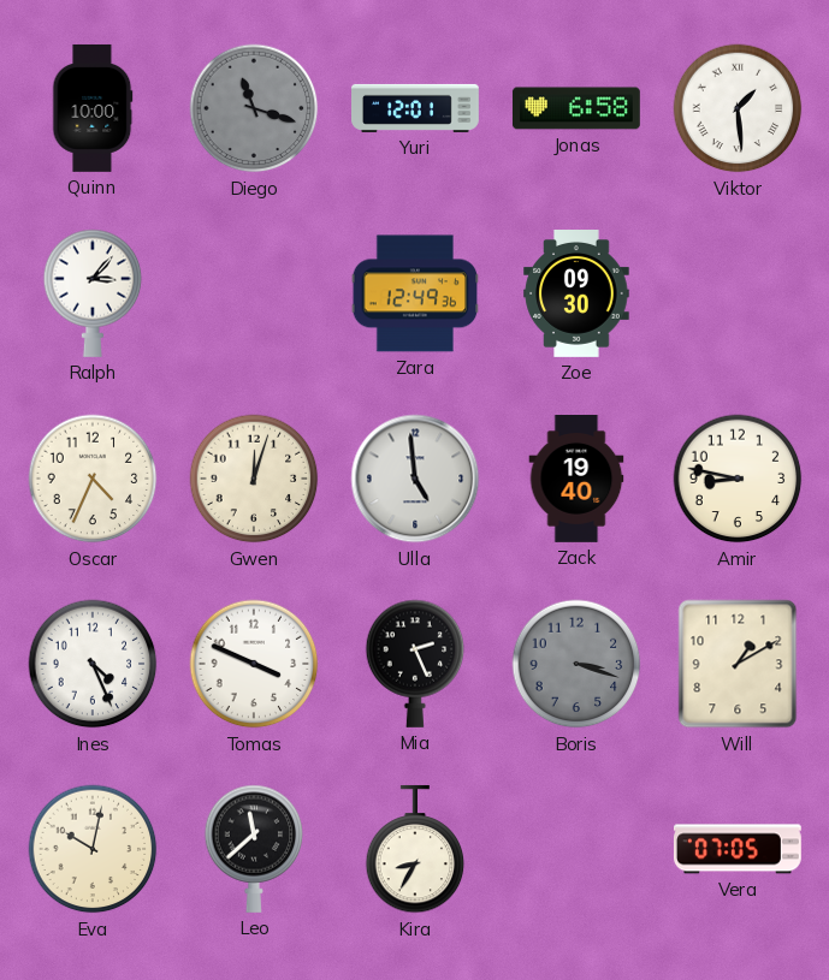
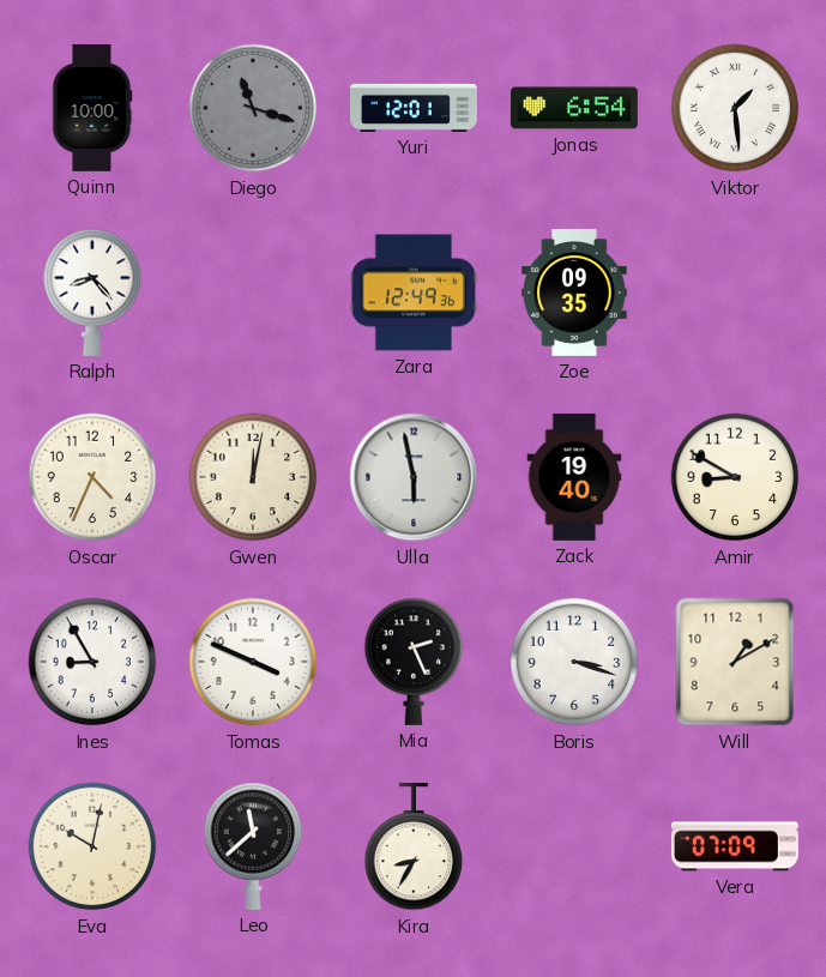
Jonas: 6:58 -> 6:54 (574, 108)
Ralph: 3:07 -> 8:23 (92, 293)
Zoe: 09:30 -> 09:35 (574, 294)
Gwen: 12:03 -> 12:02 (253, 477)
Ulla: 4:59 -> 5:58 (414, 477)
Amir: 8:47 -> 8:50 (735, 477)
Ines: 4:26 -> 8:55 (92, 662)
Boris dial: grey -> white (574, 662)
Vera: 07:05 -> 07:09 (735, 846)
